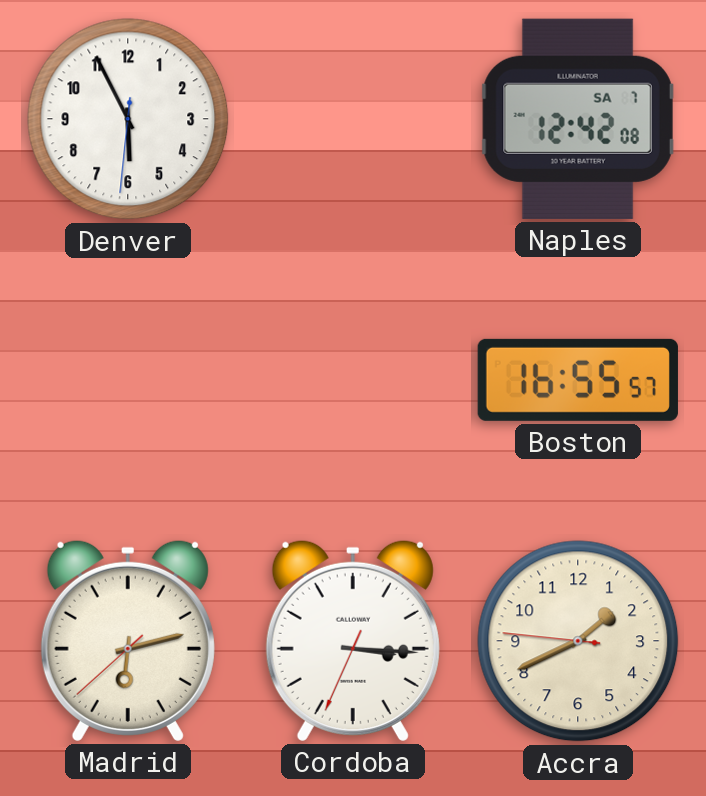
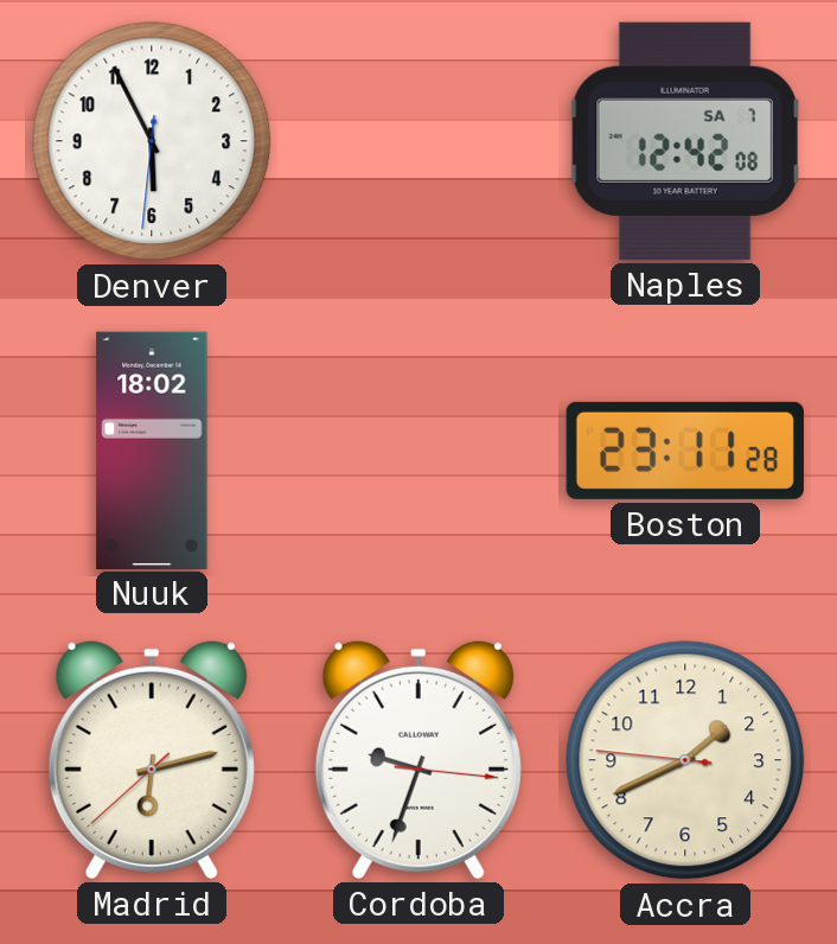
Nuuk: none -> 18:02 (152, 449)
Boston: 16:55 -> 23:11 (685, 451)
Cordoba: 3:15 -> 9:33 (418, 759)
